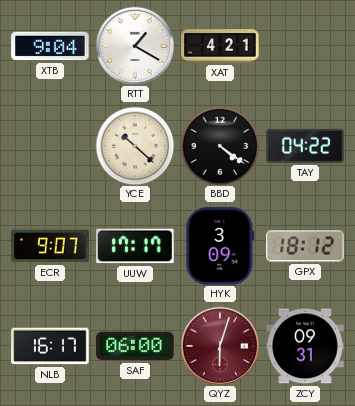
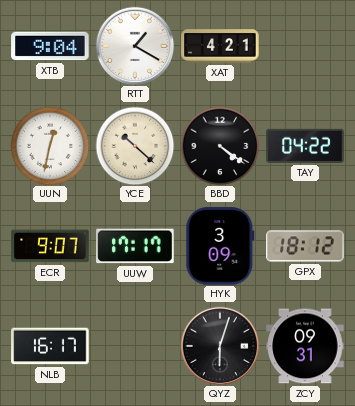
UUN: none -> 12:32 (50, 146)
SAF: 06:00 -> none (135, 346)
QYZ dial: burgundy -> black (220, 346)
